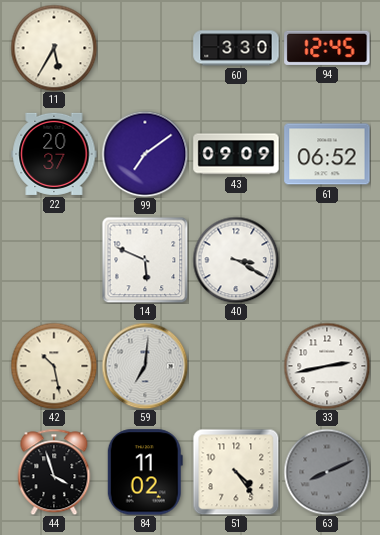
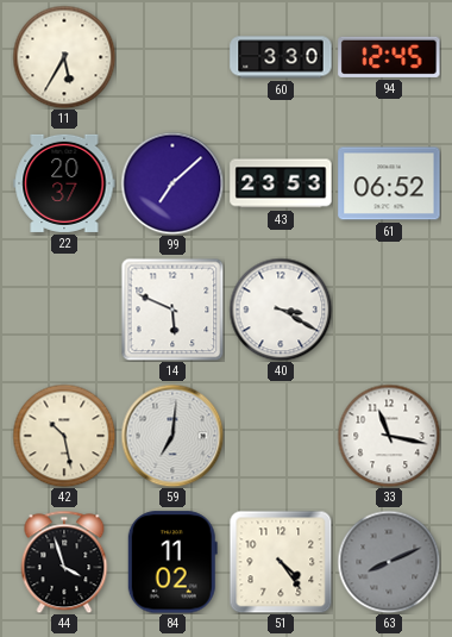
99: 7:09 -> 7:08 (172, 183)
43: 09:09 -> 23:53 (281, 183)
33: 2:43 -> 11:17 (389, 436)
